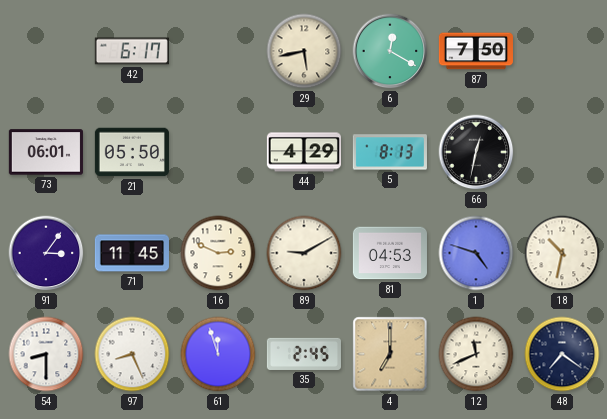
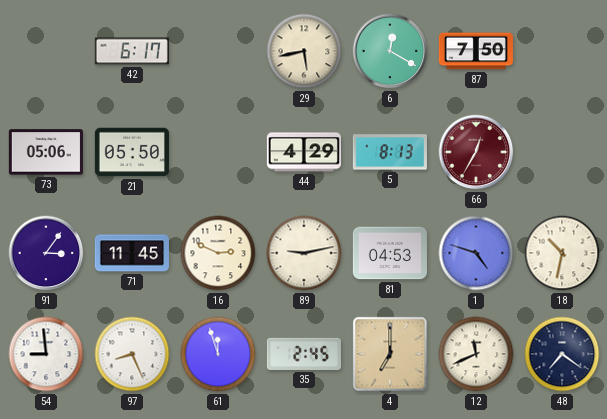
73: 06:01 -> 05:06 (46, 152)
66: 12:32 -> 12:35 (476, 152)
66 dial: black -> burgundy (476, 152)
89: 9:10 -> 9:13 (304, 253)
54: 8:30 -> 8:59 (46, 354)
